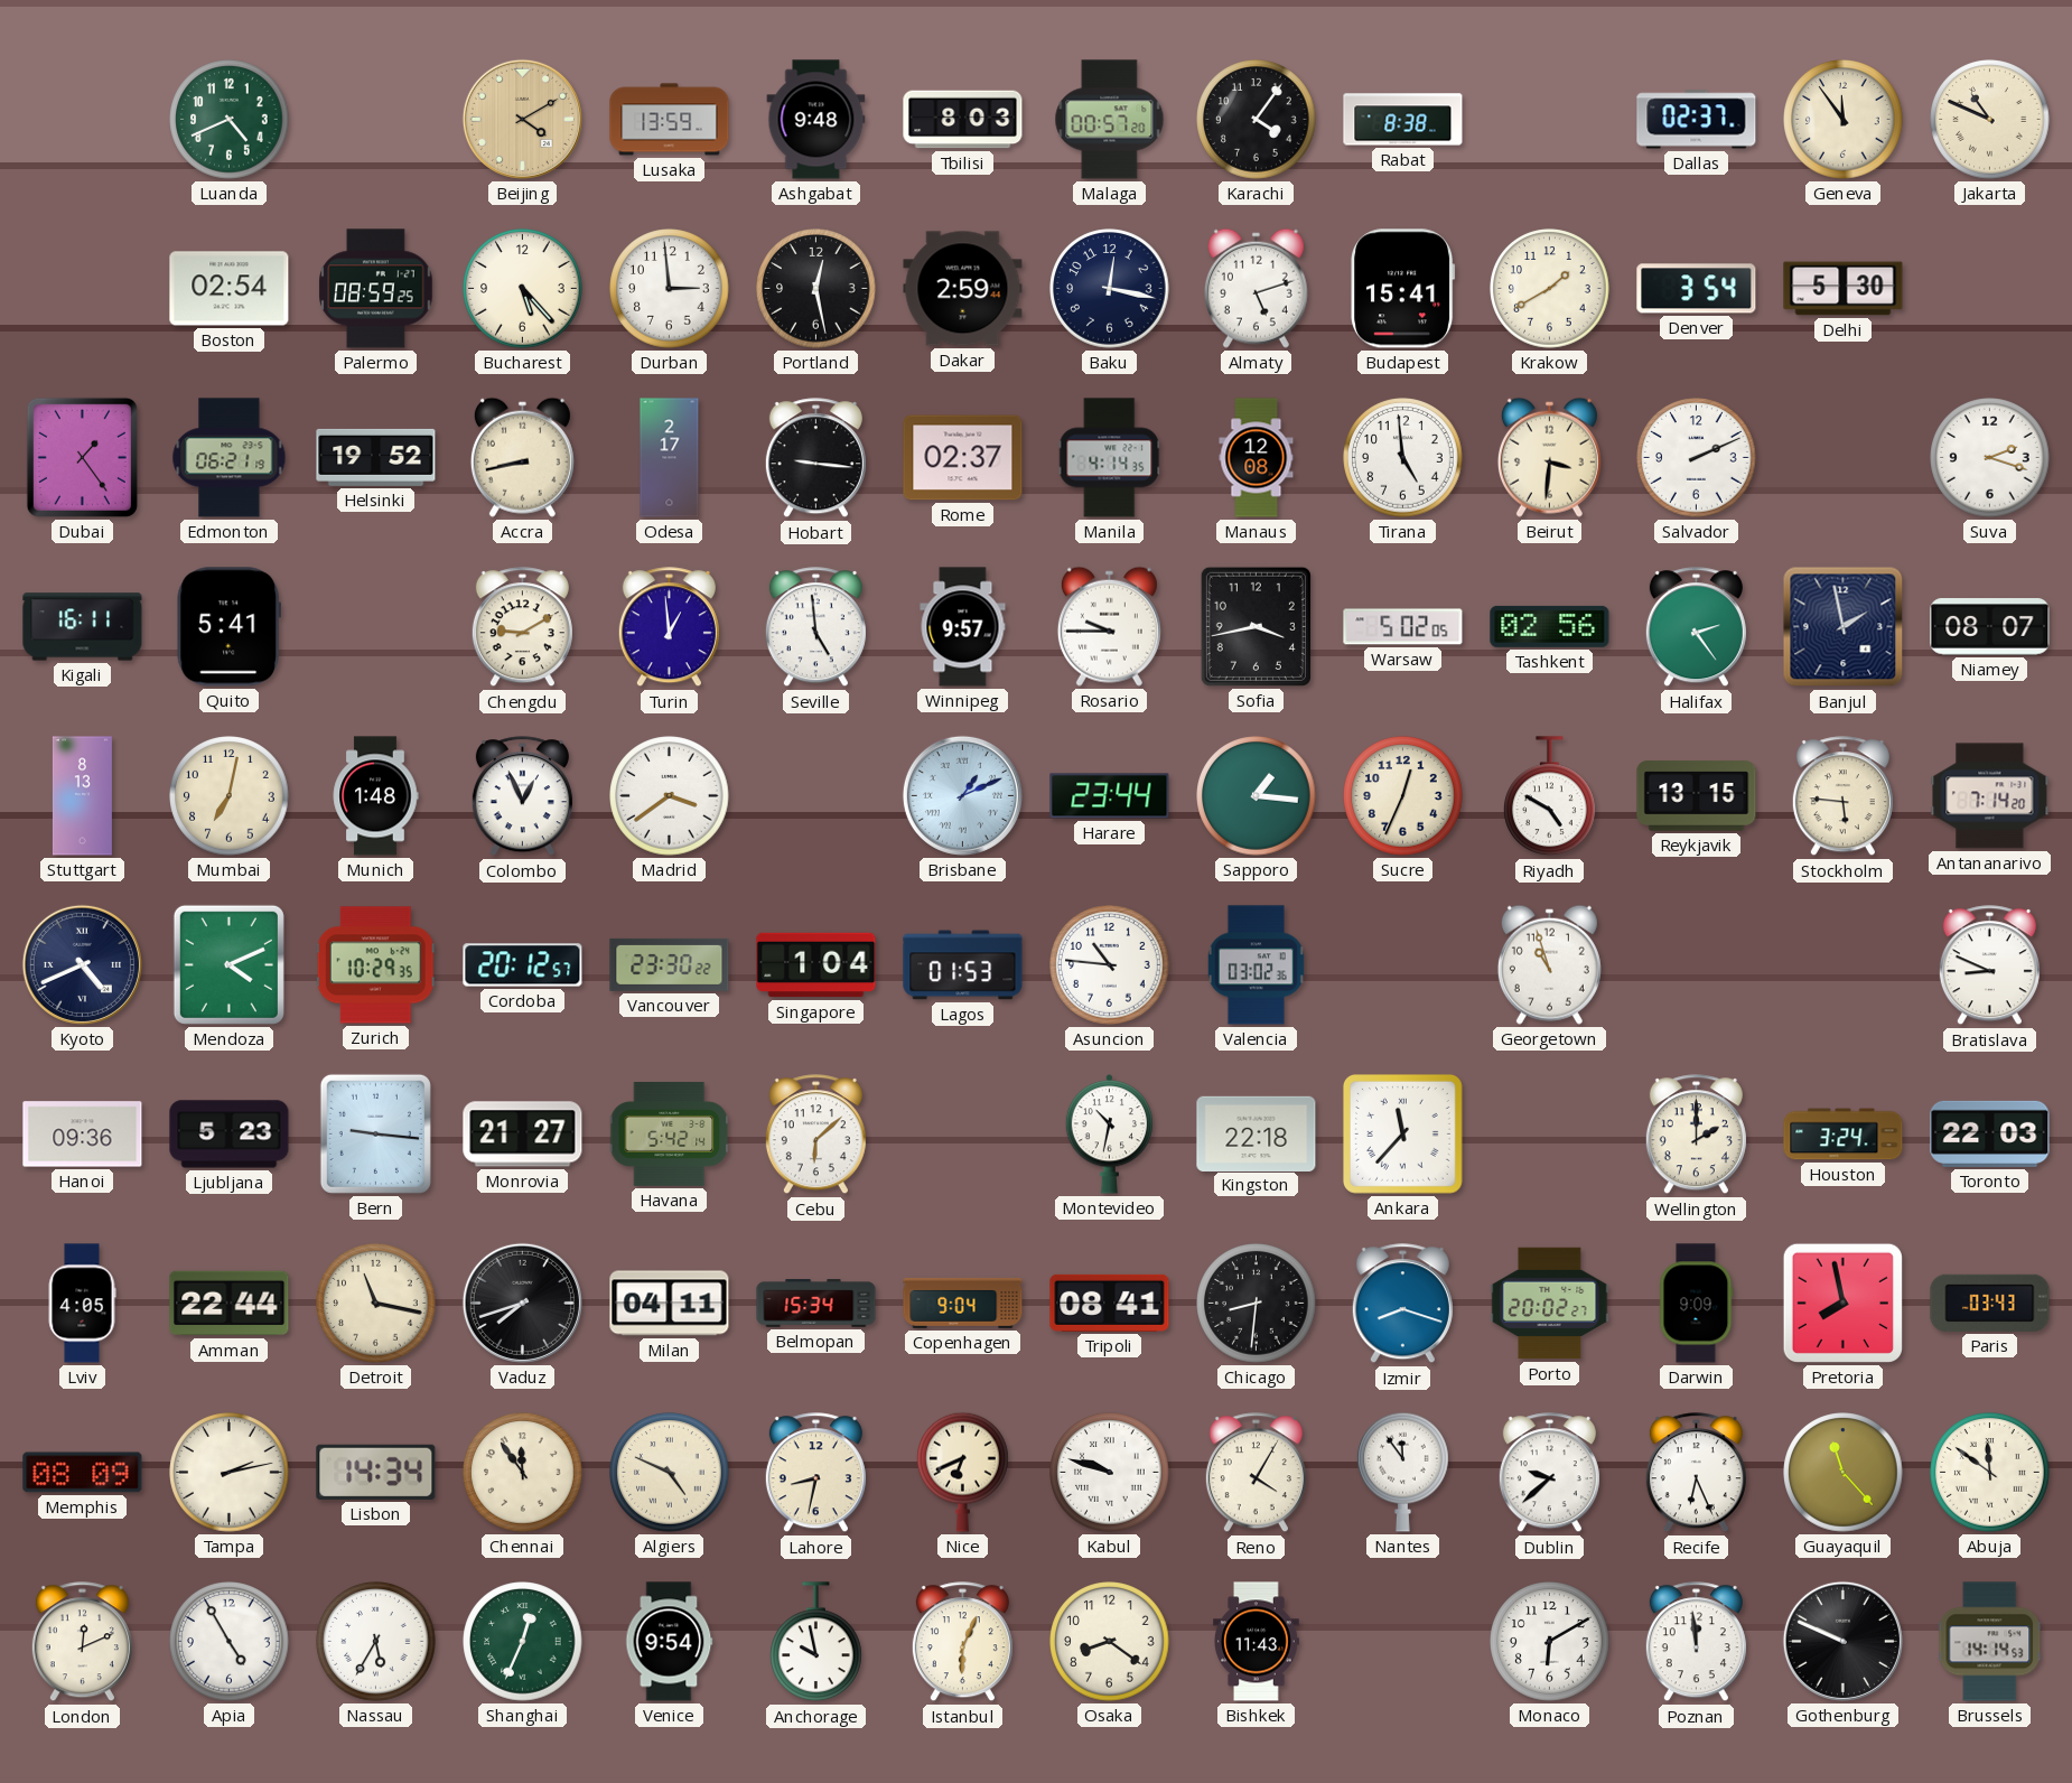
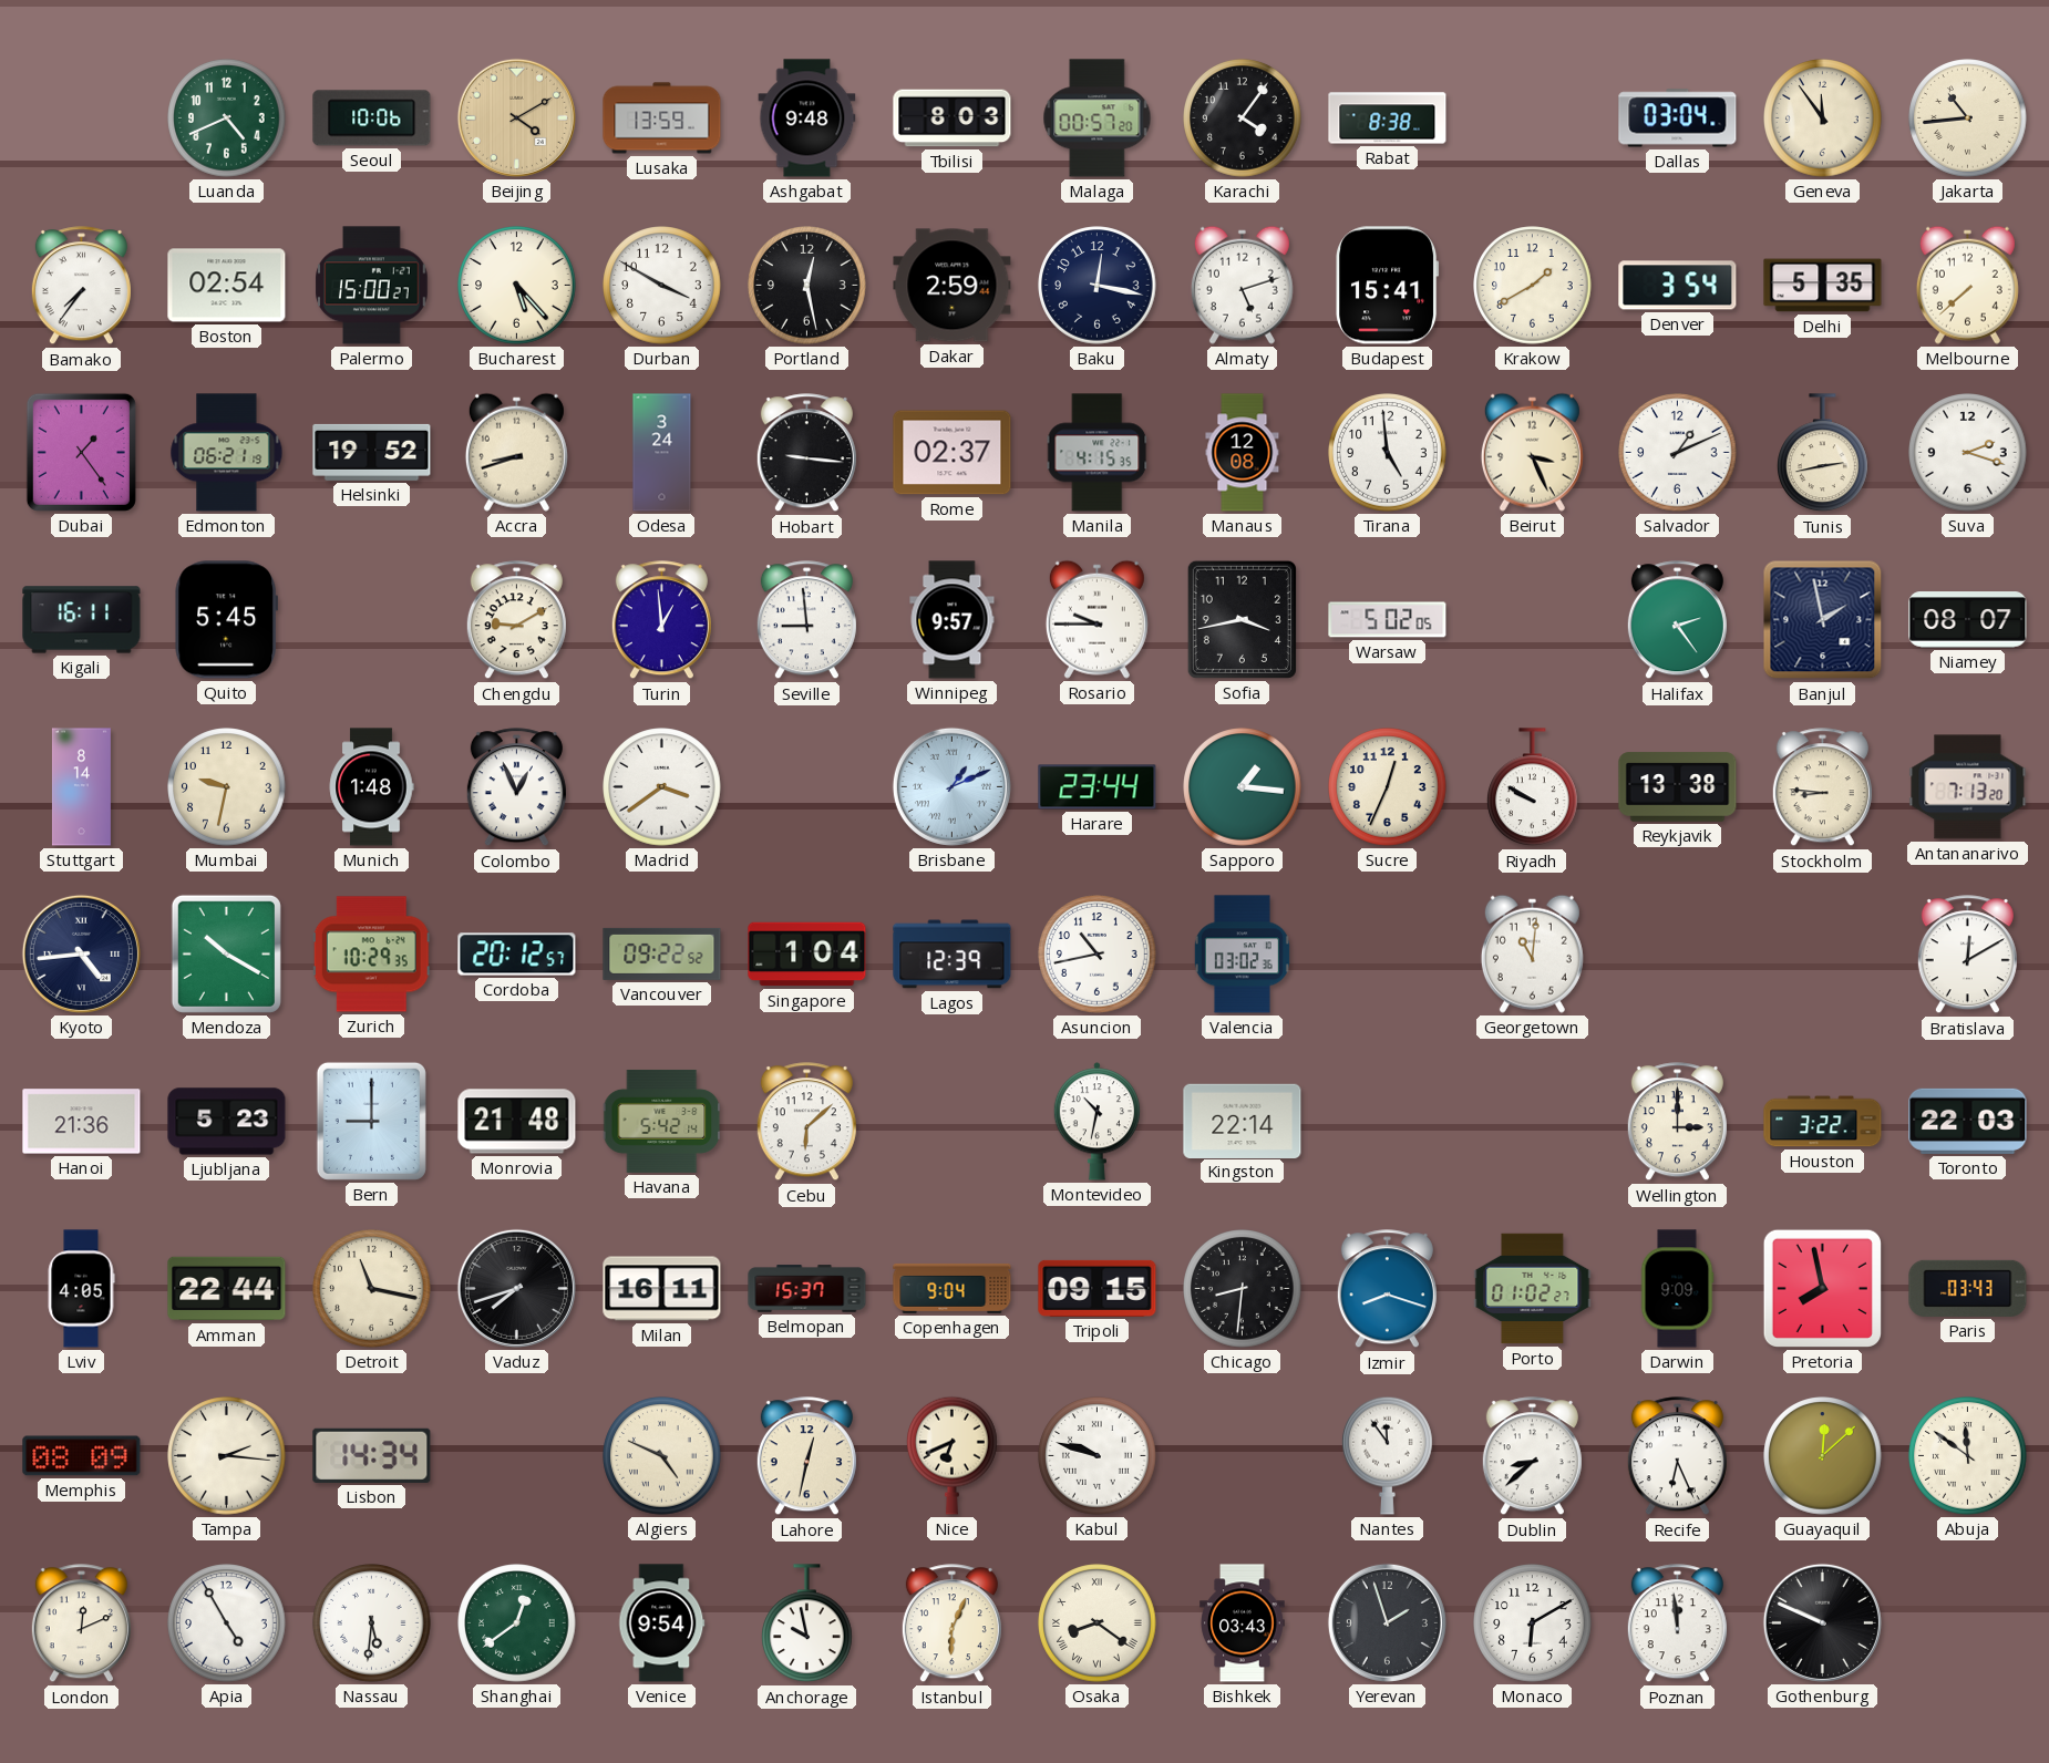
Seoul: none -> 10:06 (372, 118)
Dallas: 02:37 -> 03:04 (1678, 118)
Jakarta: 10:49 -> 10:44 (1968, 118)
Bamako: none -> 7:36 (81, 286)
Palermo: 08:59 -> 15:00 (372, 286)
Durban: 2:59 -> 3:50 (662, 286)
Delhi: 5:30 -> 5:35 (1823, 286)
Melbourne: none -> 7:38 (1967, 285)
Accra: 8:43 -> 8:42 (516, 452)
Odesa: 2:17 -> 3:24 (662, 453)
Manila: 4:14 -> 4:15 (1098, 453)
Beirut: 3:31 -> 3:26 (1532, 452)
Salvador: 2:11 -> 1:11 (1678, 453)
Tunis: none -> 2:43 (1823, 453)
Quito: 5:41 -> 5:45 (226, 620)
Seville: 4:59 -> 8:59 (806, 620)
Tashkent: 02:56 -> none (1550, 626)
Stuttgart: 8:13 -> 8:14 (81, 787)
Mumbai: 7:02 -> 9:32 (227, 787)
Riyadh: 4:50 -> 9:50 (1533, 787)
Reykjavik: 13:15 -> 13:38 (1678, 787)
Stockholm: 5:46 -> 8:46 (1822, 787)
Antananarivo: 7:14 -> 7:13 (1968, 787)
Kyoto: 4:41 -> 4:44 (81, 953)
Mendoza: 4:11 -> 10:20 (226, 953)
Vancouver: 23:30 -> 09:22 (662, 953)
Lagos: 01:53 -> 12:39 (953, 955)
Asuncion: 10:46 -> 10:43 (1098, 955)
Georgetown: 10:57 -> 11:01 (1532, 953)
Bratislava: 8:49 -> 12:10 (1967, 955)
Hanoi: 09:36 -> 21:36 (82, 1122)
Bern: 9:16 -> 9:00 (371, 1121)
Monrovia: 21:27 -> 21:48 (517, 1122)
Kingston: 22:18 -> 22:14 (1243, 1121)
Ankara: 11:37 -> none (1402, 1133)
Wellington: 2:00 -> 3:00 (1677, 1122)
Houston: 3:24 -> 3:22 (1823, 1122)
Milan: 04:11 -> 16:11 (662, 1289)
Belmopan: 15:34 -> 15:37 (807, 1289)
Tripoli: 08:41 -> 09:15 (1098, 1288)
Porto: 20:02 -> 01:02 (1533, 1289)
Tampa: 2:13 -> 2:16 (227, 1456)
Chennai: 11:54 -> none (523, 1473)
Lahore: 8:32 -> 12:32 (806, 1456)
Reno: 4:05 -> none (1256, 1473)
Dublin: 9:38 -> 8:38 (1532, 1456)
Guayaquil: 11:23 -> 12:08 (1823, 1456)
Nassau: 5:35 -> 5:31 (372, 1623)
Shanghai: 12:34 -> 12:39 (517, 1623)
Osaka numerals: Arabic -> Roman (1098, 1623)
Bishkek: 11:43 -> 03:43 (1243, 1623)
Yerevan: none -> 1:57 (1387, 1622)
Brussels: 14:14 -> none (1990, 1642)
